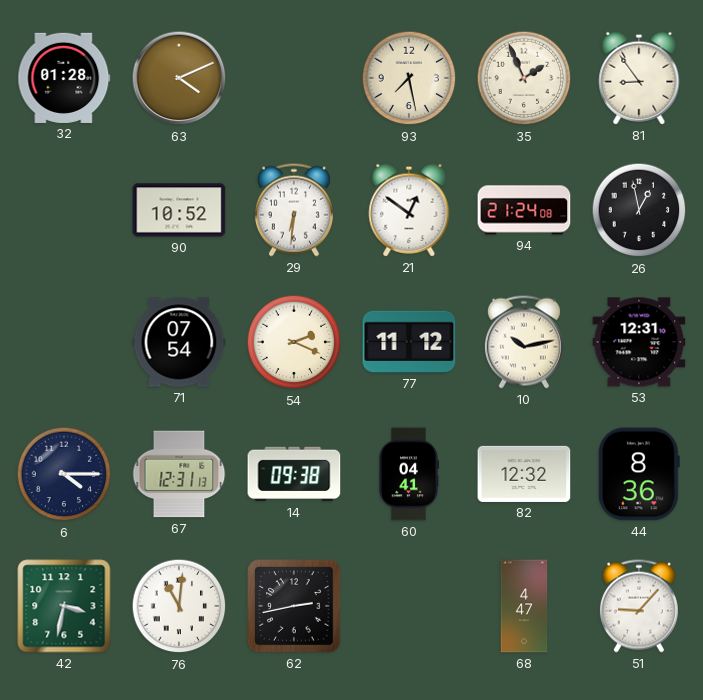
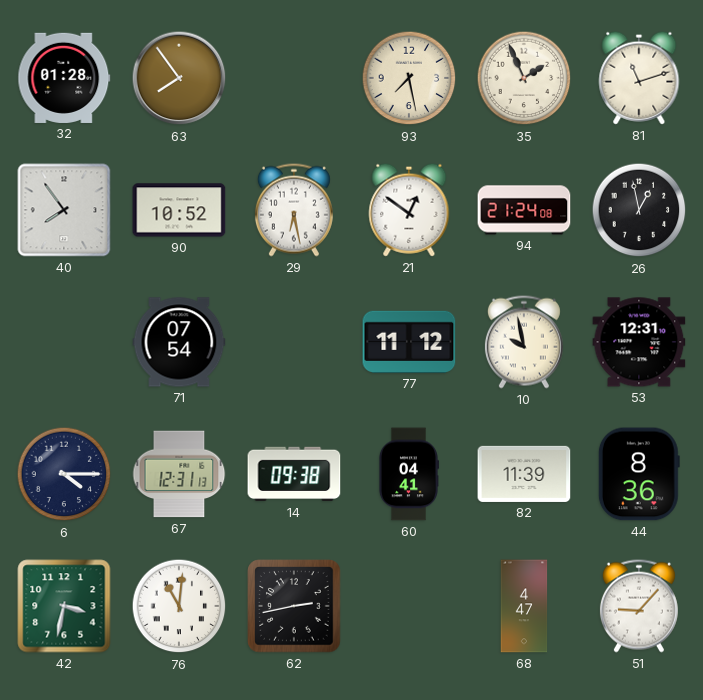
63: 4:11 -> 7:54 (179, 78)
81: 8:54 -> 11:12 (639, 78)
40: none -> 7:54 (64, 210)
29: 6:31 -> 6:28 (294, 210)
54: 2:19 -> none (294, 342)
10: 10:13 -> 9:58 (524, 342)
82: 12:32 -> 11:39 (524, 474)
